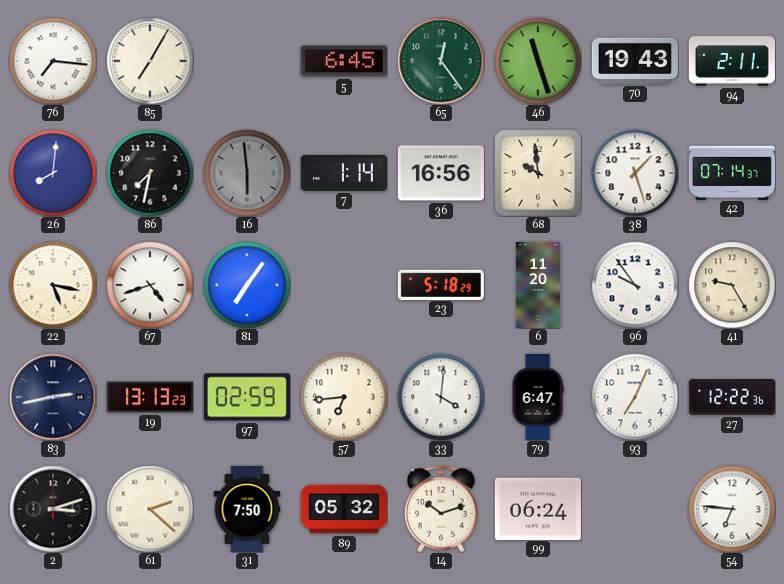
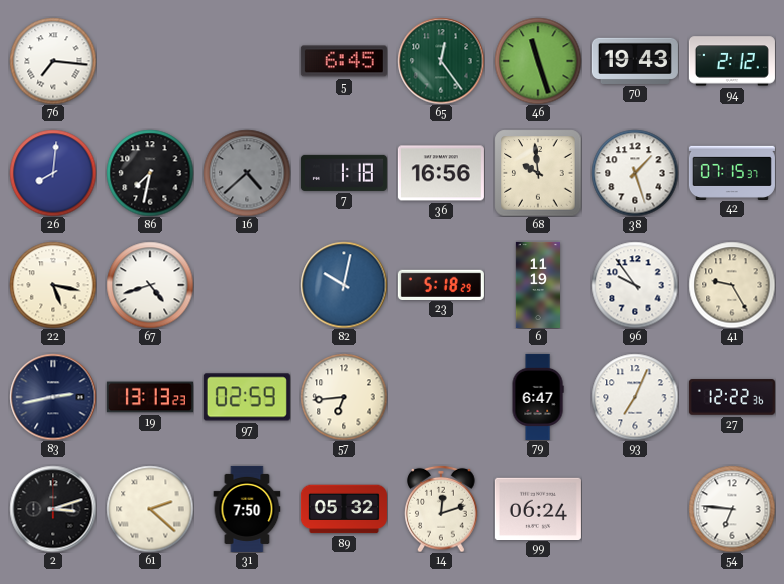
85: 7:05 -> none (150, 61)
94: 2:11 -> 2:12 (732, 61)
16: 5:59 -> 4:38 (247, 173)
7: 1:14 -> 1:18 (344, 173)
42: 07:14 -> 07:15 (732, 172)
81: 7:06 -> none (247, 285)
82: none -> 10:02 (344, 285)
6: 11:20 -> 11:19 (537, 285)
33: 4:01 -> none (441, 397)
14: 10:12 -> 12:12 (441, 509)
